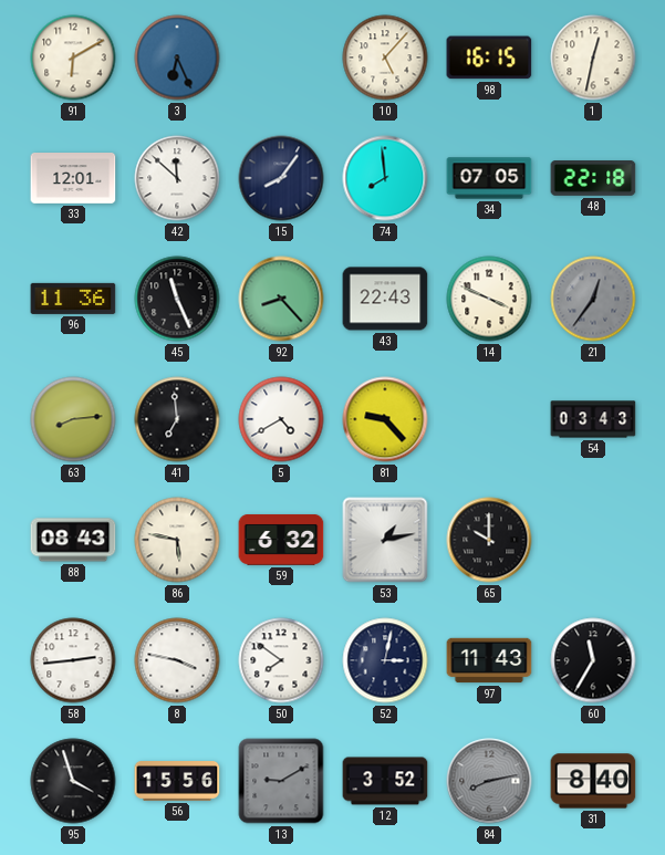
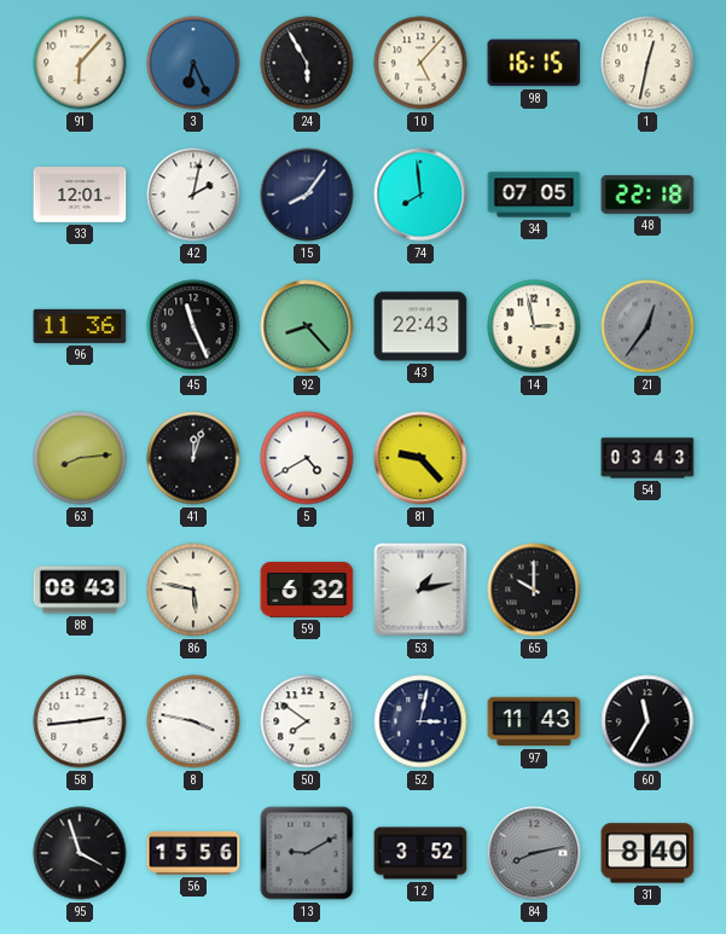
91: 6:10 -> 6:07 (80, 63)
24: none -> 5:55 (307, 63)
42: 11:52 -> 2:02 (193, 195)
14: 3:49 -> 2:58 (534, 326)
41: 6:59 -> 12:03 (193, 458)
